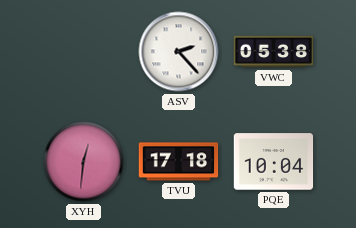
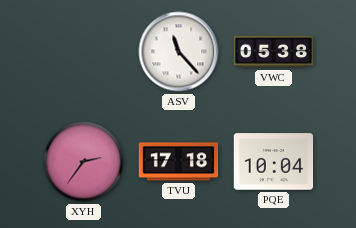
ASV: 2:23 -> 11:23 (179, 52)
XYH: 12:31 -> 2:36 (84, 162)
